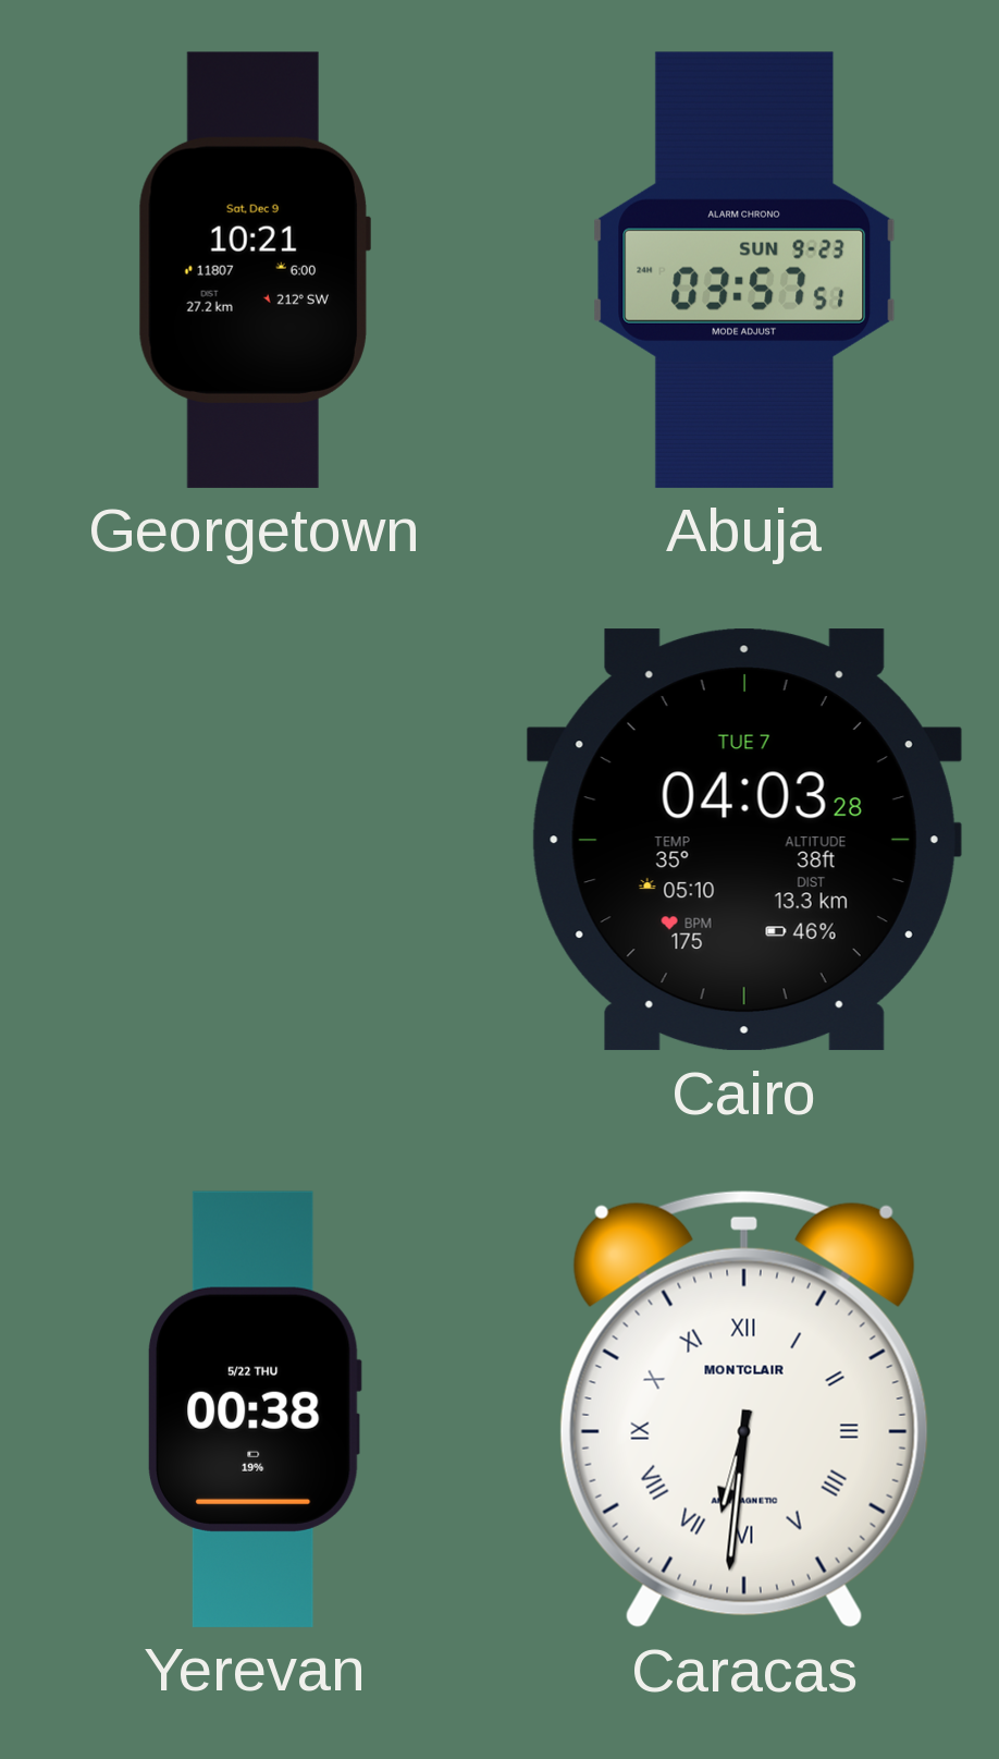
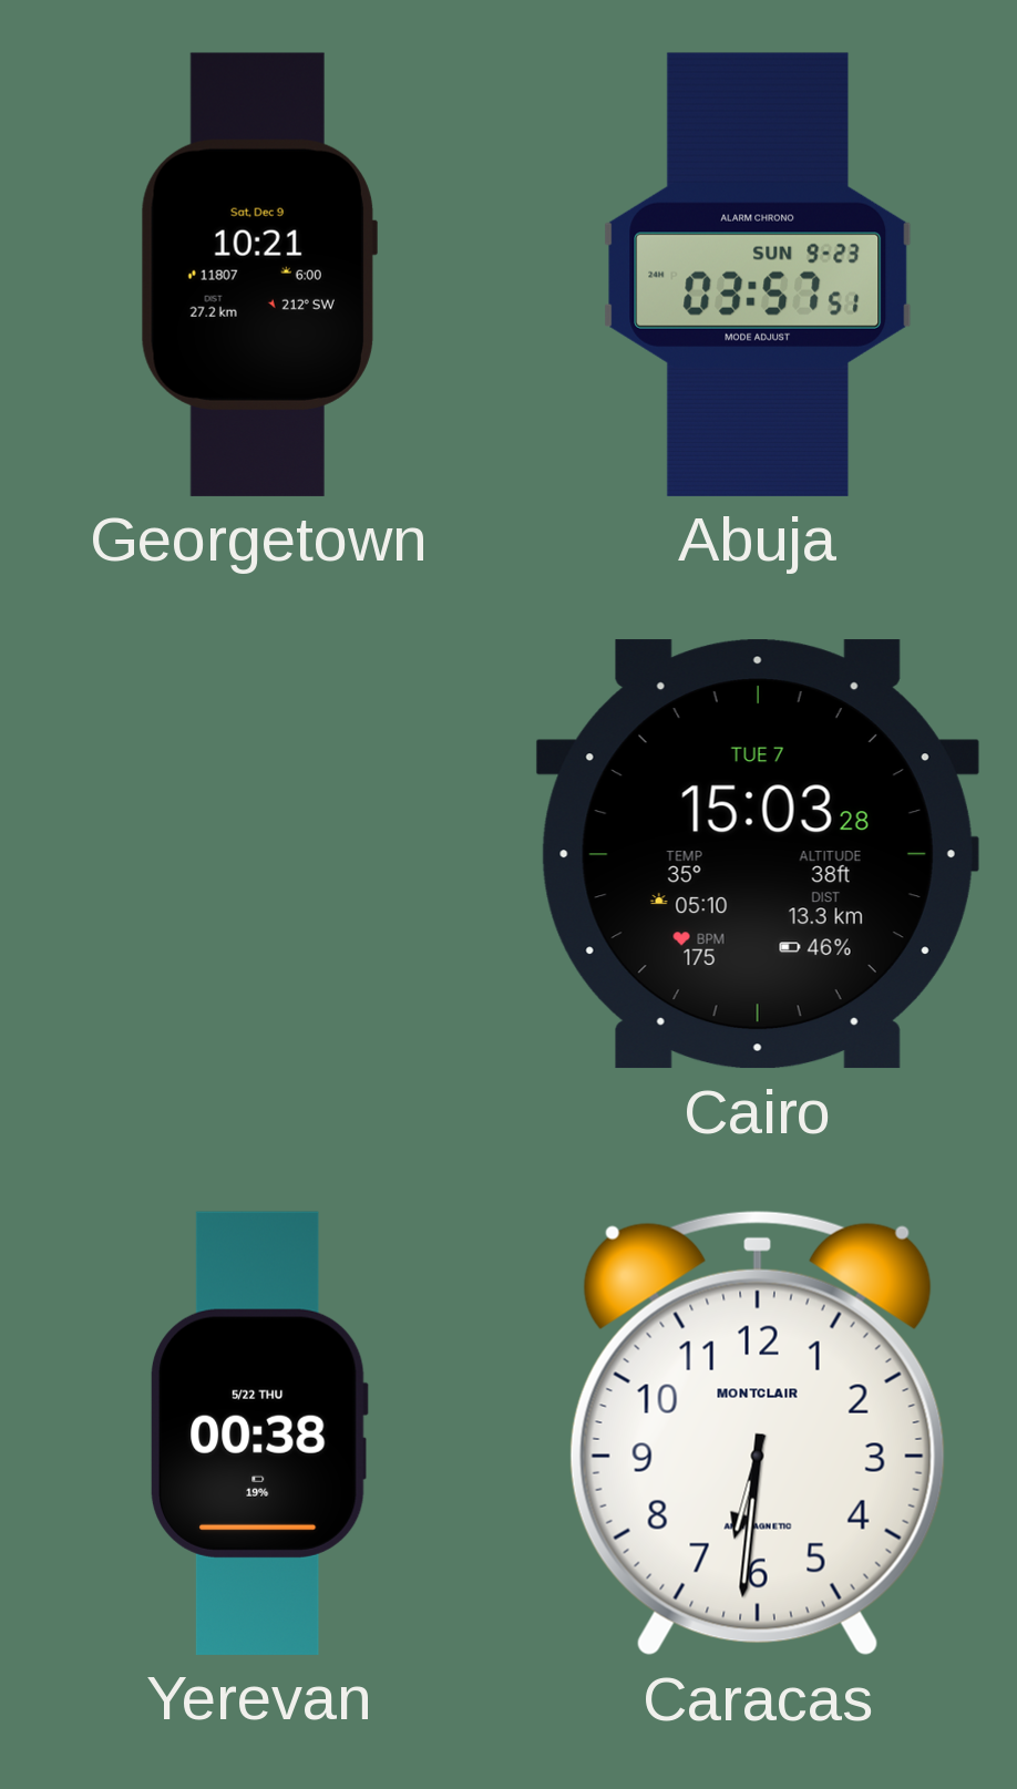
Cairo: 04:03 -> 15:03 (758, 854)
Caracas numerals: Roman -> Arabic (758, 1433)
